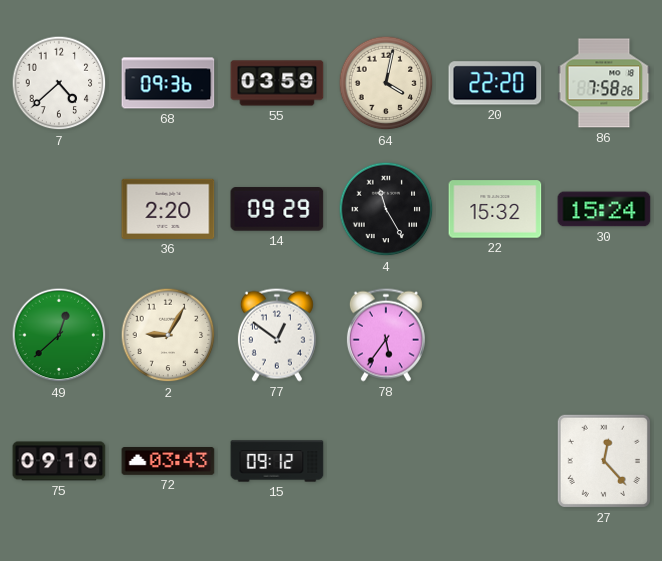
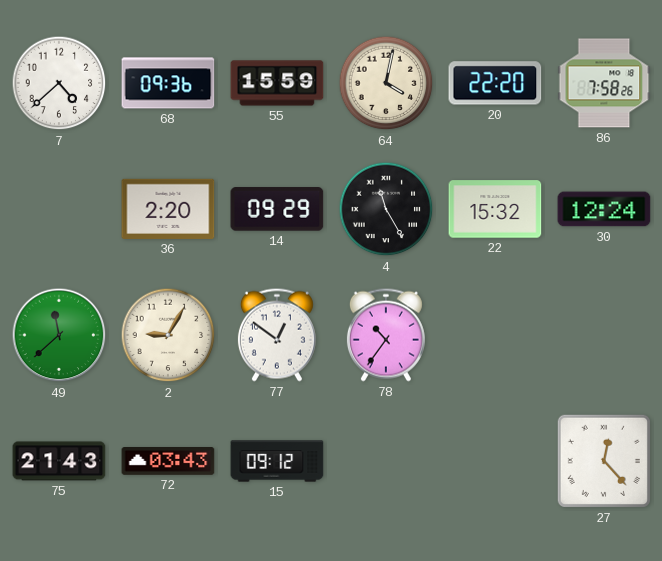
55: 03:59 -> 15:59 (277, 83)
30: 15:24 -> 12:24 (604, 209)
49: 12:38 -> 11:38 (59, 335)
78: 5:36 -> 10:36 (386, 335)
75: 09:10 -> 21:43 (59, 461)
